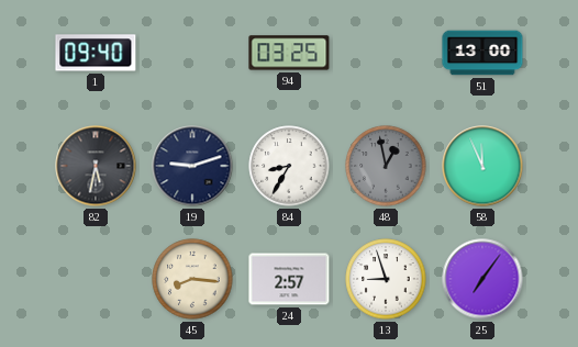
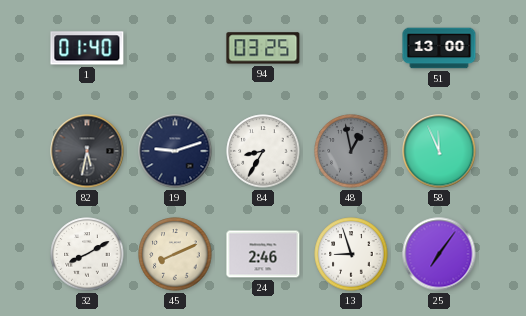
1: 09:40 -> 01:40 (87, 48)
32: none -> 8:10 (87, 254)
45: 8:16 -> 8:11 (175, 254)
24: 2:57 -> 2:46 (263, 254)
